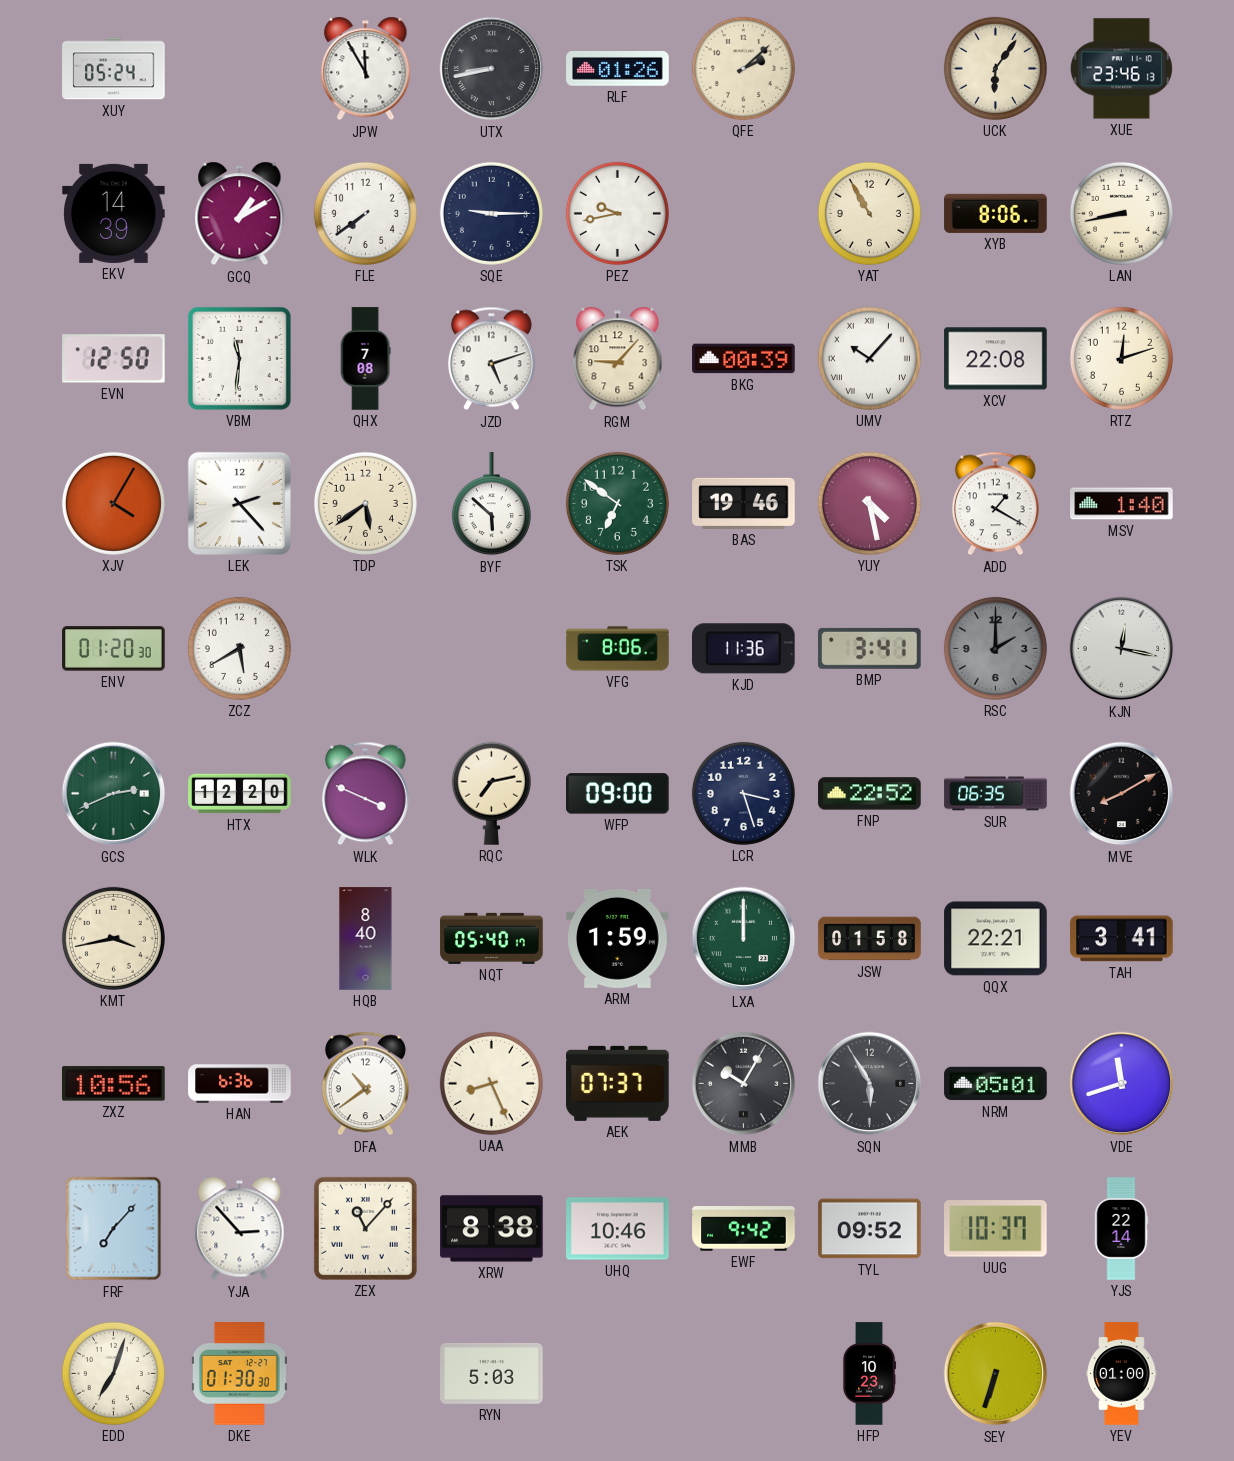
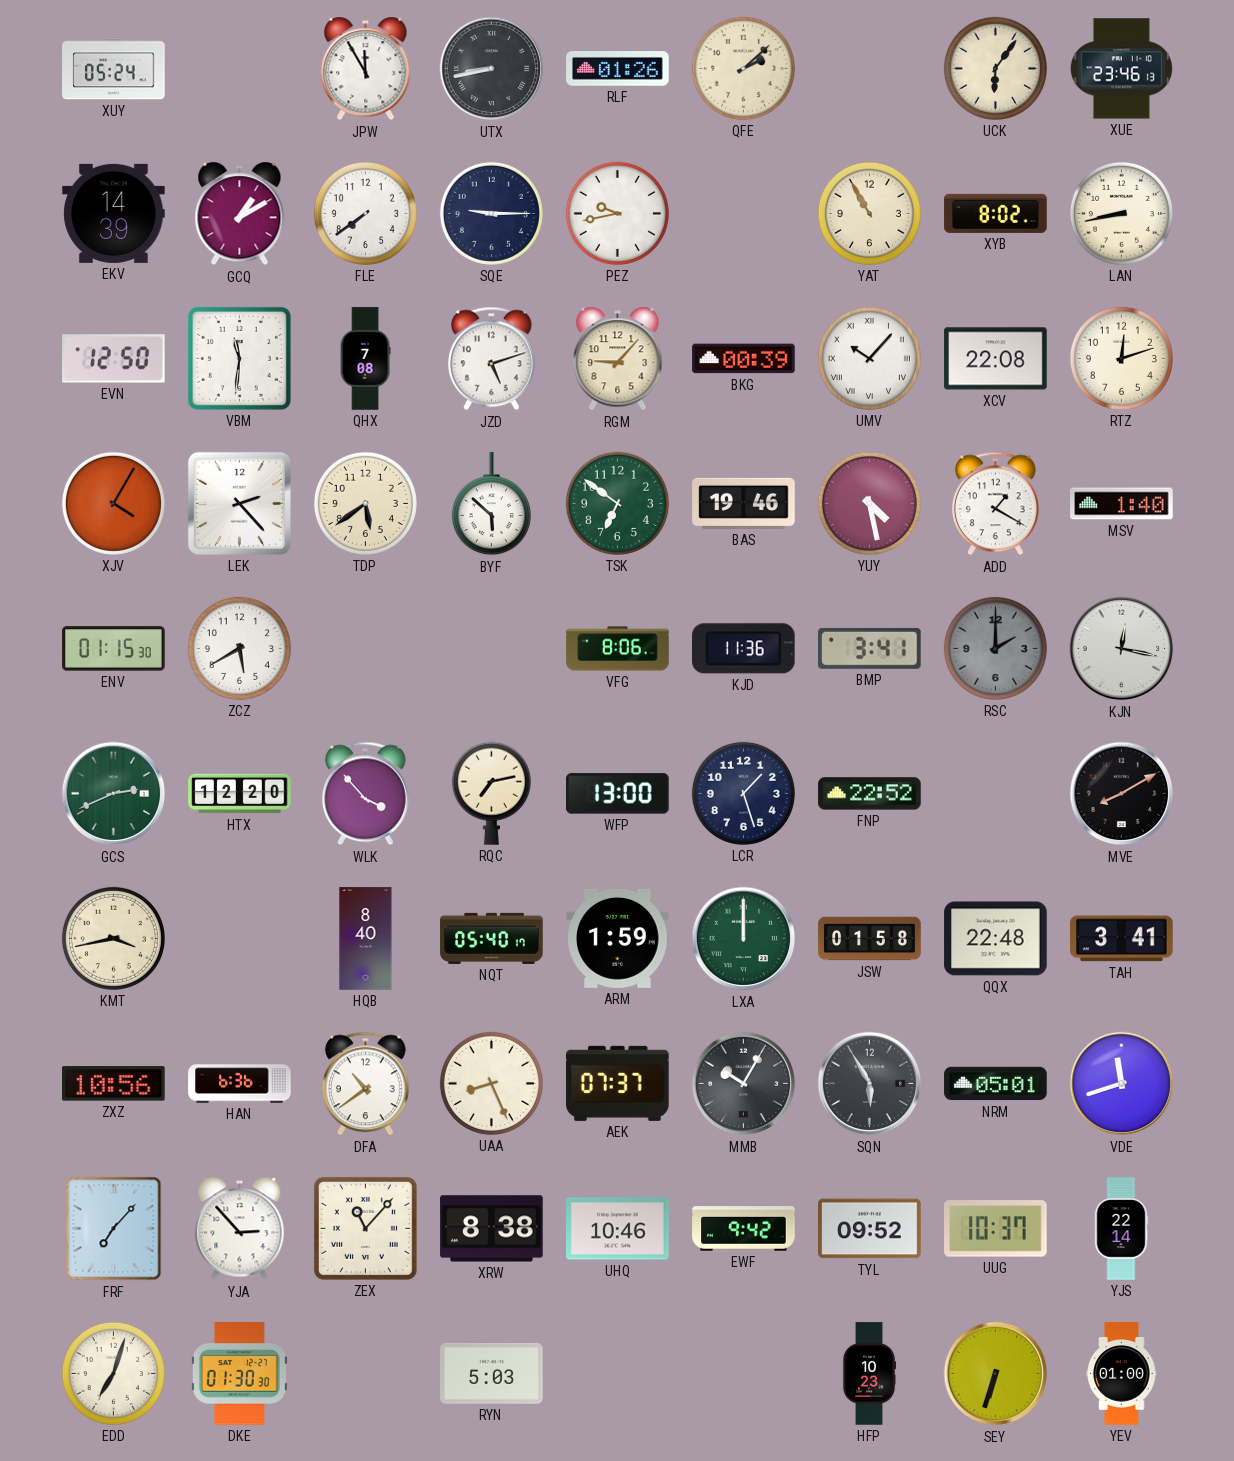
XYB: 8:06 -> 8:02 (996, 213)
ENV: 01:20 -> 01:15 (114, 649)
WLK: 3:49 -> 3:53 (365, 794)
WFP: 09:00 -> 13:00 (618, 794)
LCR: 3:27 -> 1:27 (743, 793)
SUR: 06:35 -> none (996, 794)
QQX: 22:21 -> 22:48 (996, 939)
